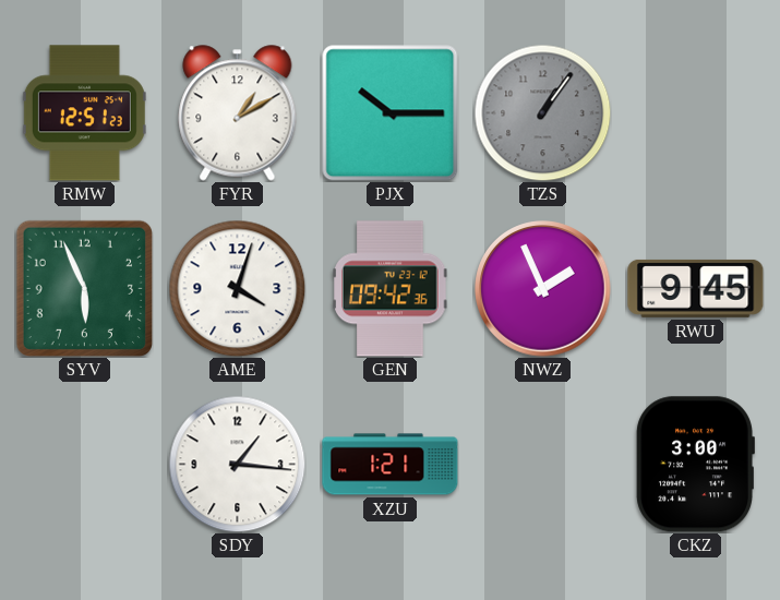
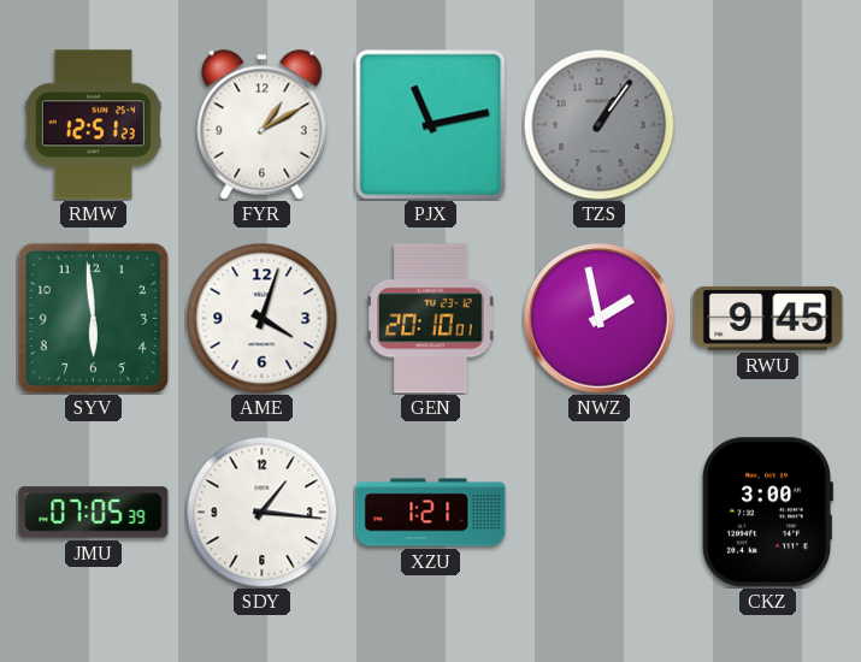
PJX: 10:15 -> 11:13 (430, 124)
SYV: 5:56 -> 5:59 (93, 318)
GEN: 09:42 -> 20:10 (431, 319)
NWZ: 1:56 -> 1:58 (600, 319)
JMU: none -> 07:05 (94, 513)
